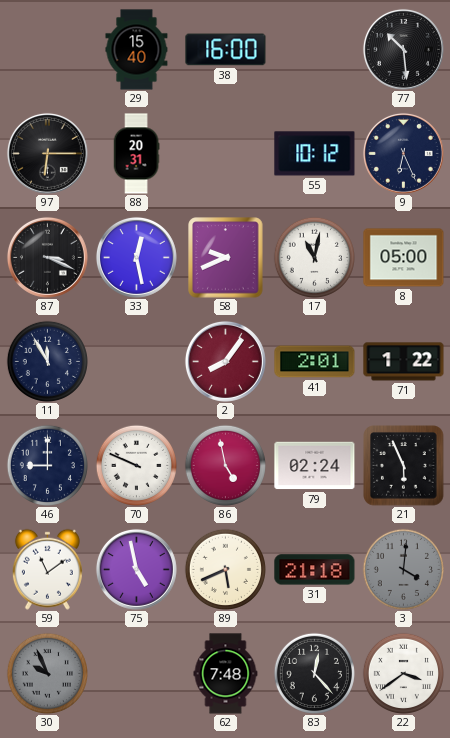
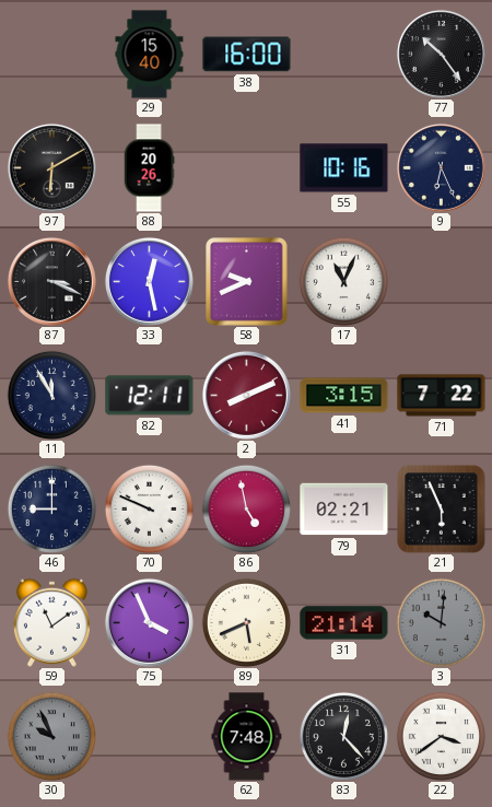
77: 10:29 -> 10:24 (441, 54)
97: 6:15 -> 6:10 (51, 167)
88: 20:31 -> 20:26 (149, 168)
55: 10:12 -> 10:16 (344, 168)
17: 11:02 -> 11:04 (343, 281)
8: 05:00 -> none (404, 258)
82: none -> 12:11 (150, 396)
2: 8:06 -> 8:11 (246, 395)
41: 2:01 -> 3:15 (344, 396)
71: 1:22 -> 7:22 (442, 396)
79: 02:24 -> 02:21 (344, 510)
75: 4:58 -> 3:56 (149, 622)
31: 21:18 -> 21:14 (344, 623)
3: 4:01 -> 10:01 (441, 622)
